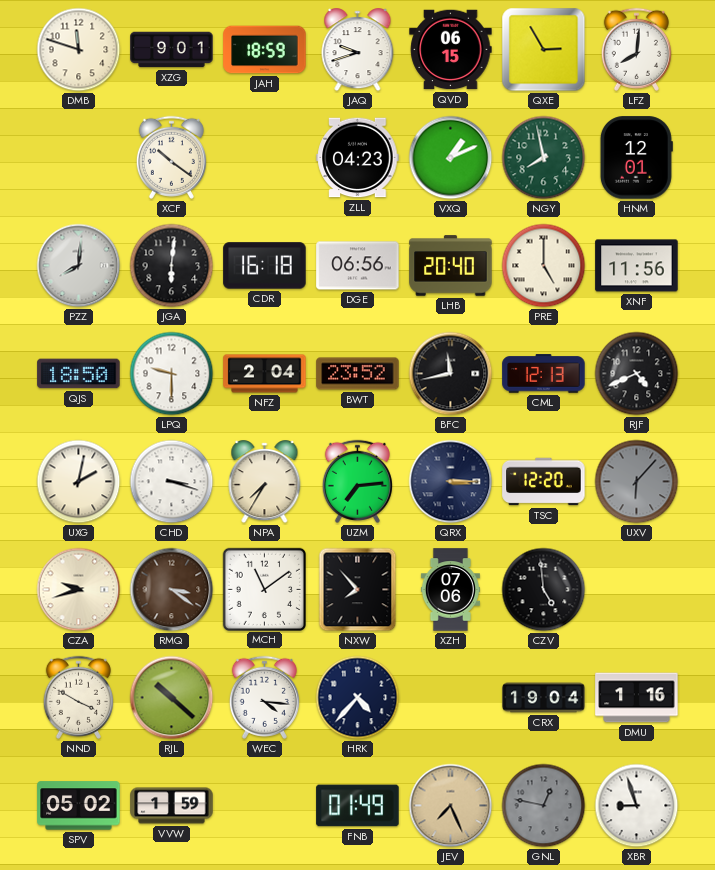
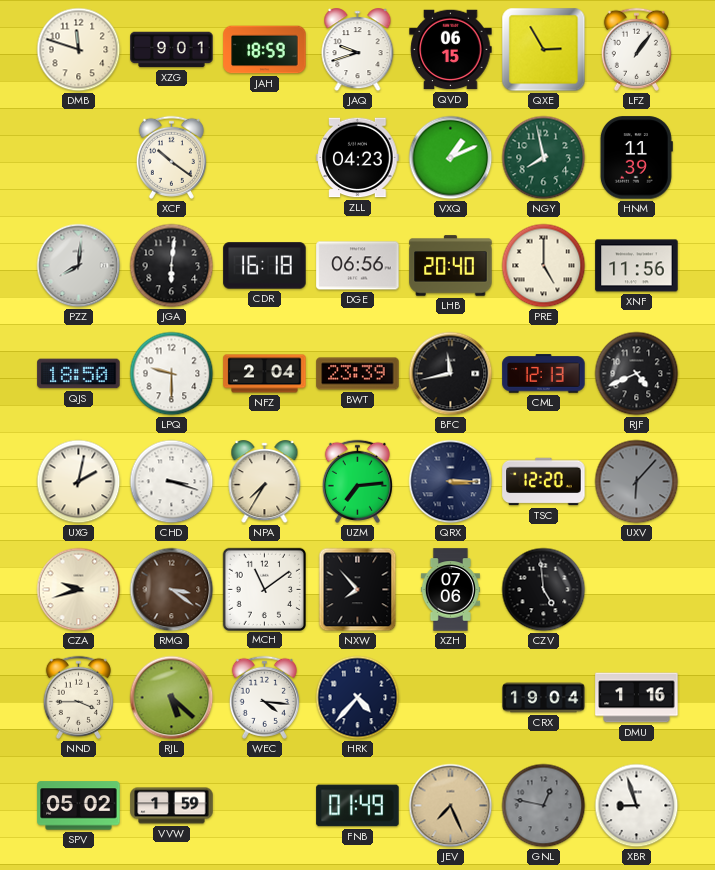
LFZ: 8:01 -> 1:06 (636, 49)
HNM: 12:01 -> 11:39 (636, 158)
BWT: 23:52 -> 23:39 (358, 374)
NND: 3:50 -> 3:45 (78, 697)
RJL: 10:22 -> 5:22 (172, 698)
